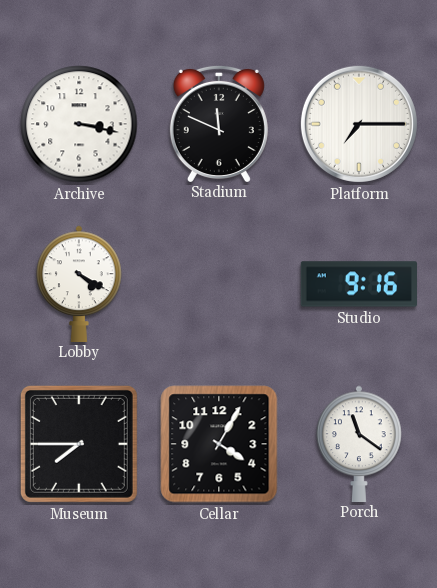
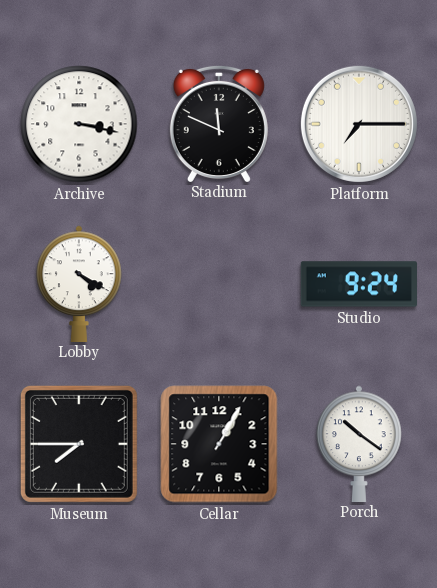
Studio: 9:16 -> 9:24 (358, 284)
Cellar: 4:05 -> 1:05 (219, 444)
Porch: 11:21 -> 10:21 (359, 443)
